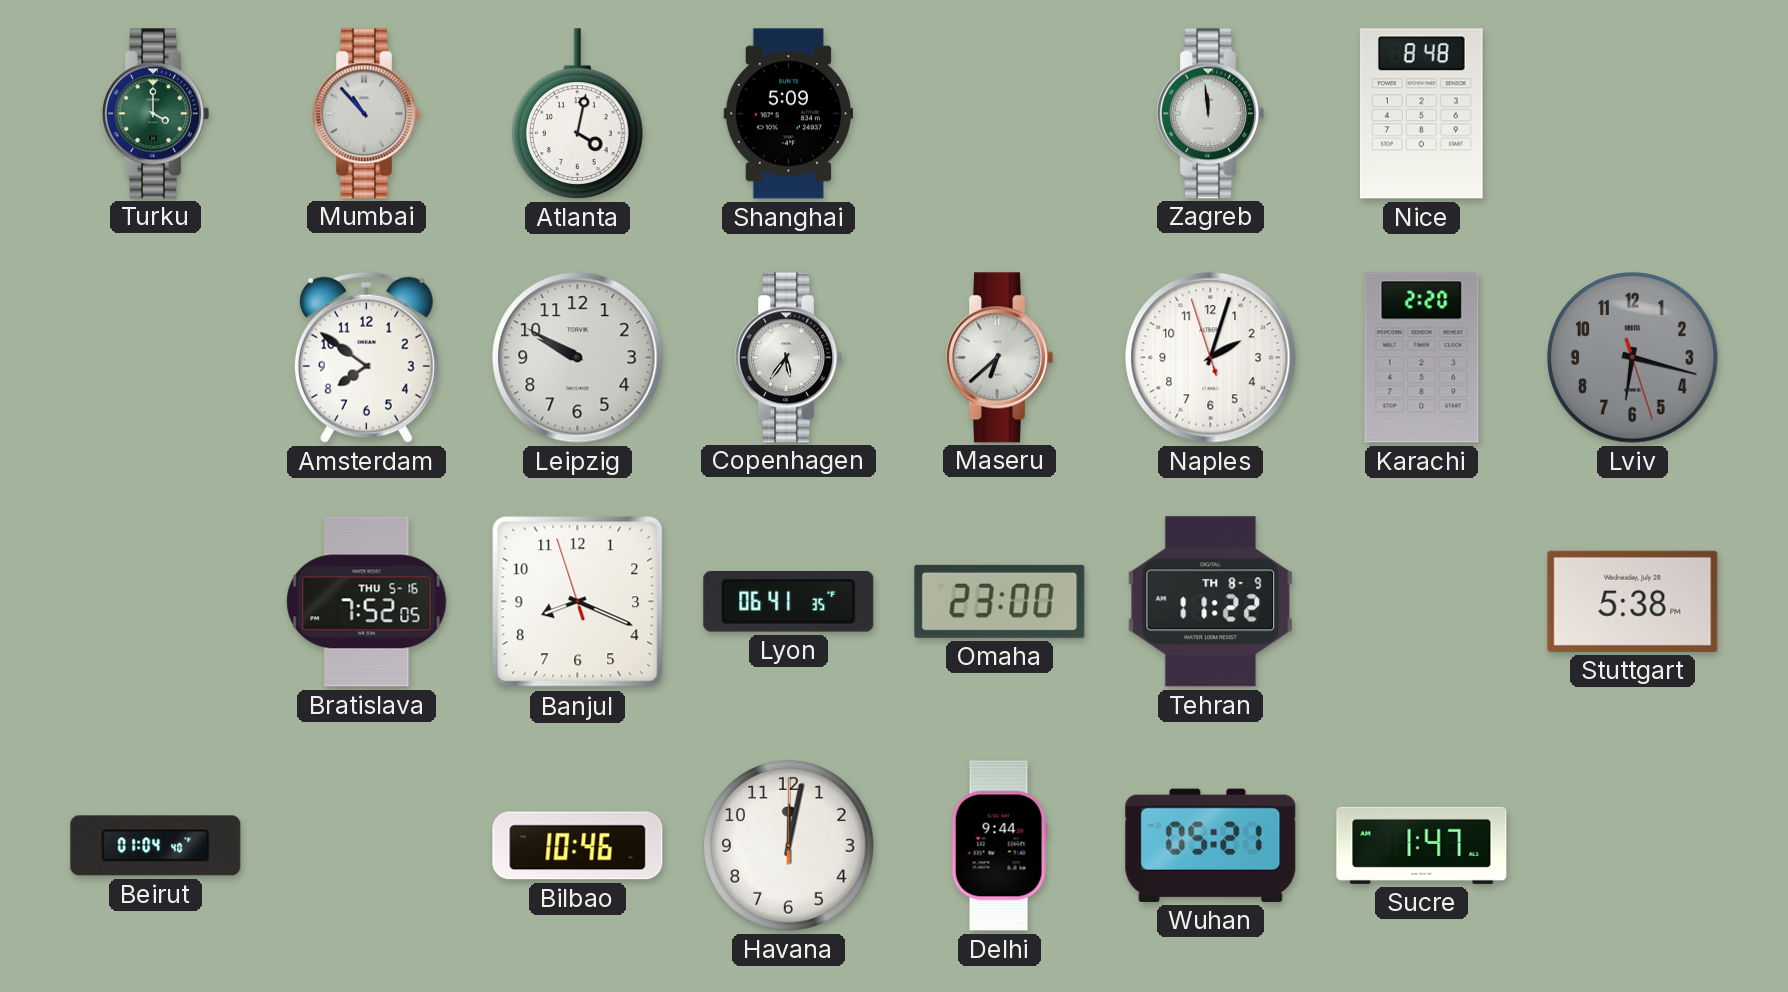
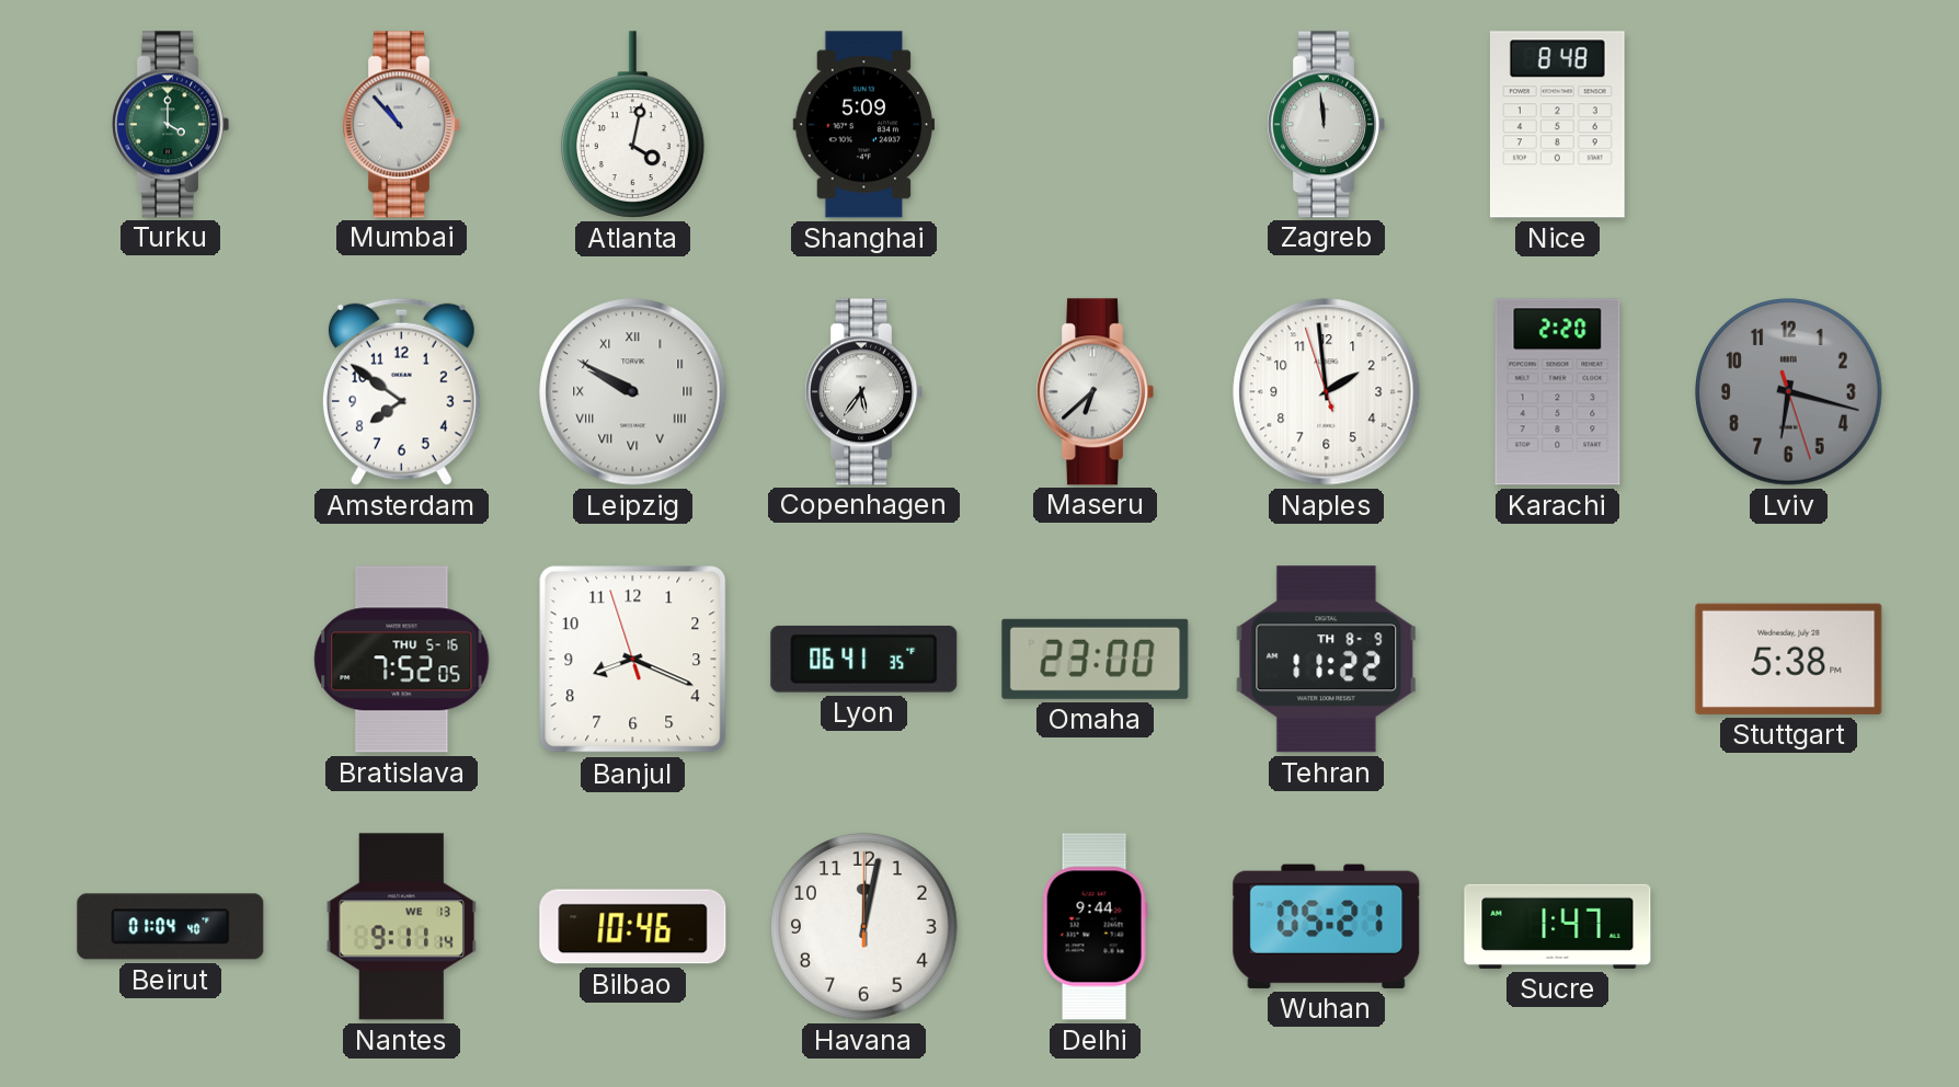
Leipzig numerals: Arabic -> Roman (633, 392)
Naples: 2:02 -> 1:58 (1327, 392)
Nantes: none -> 9:11 (402, 927)
